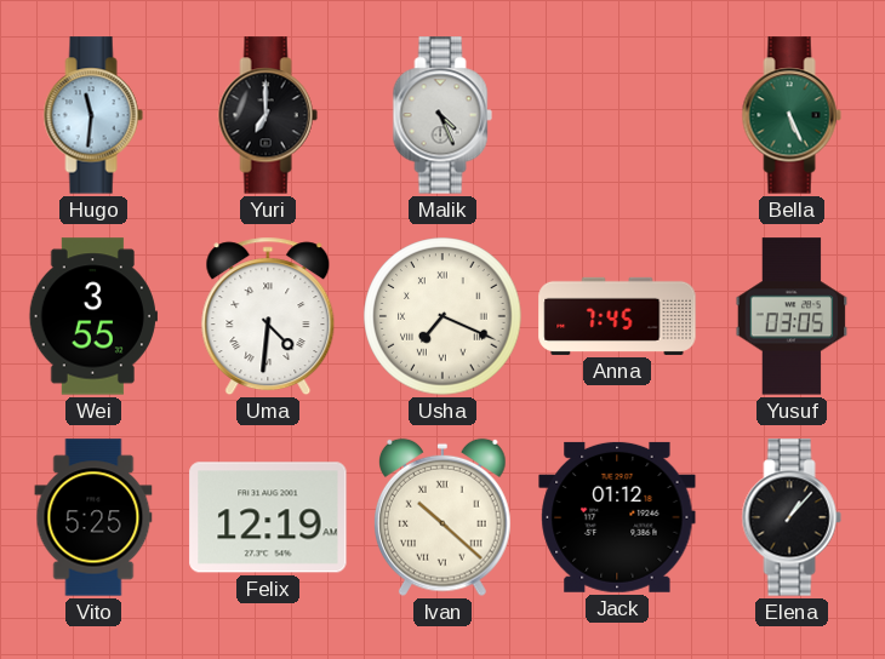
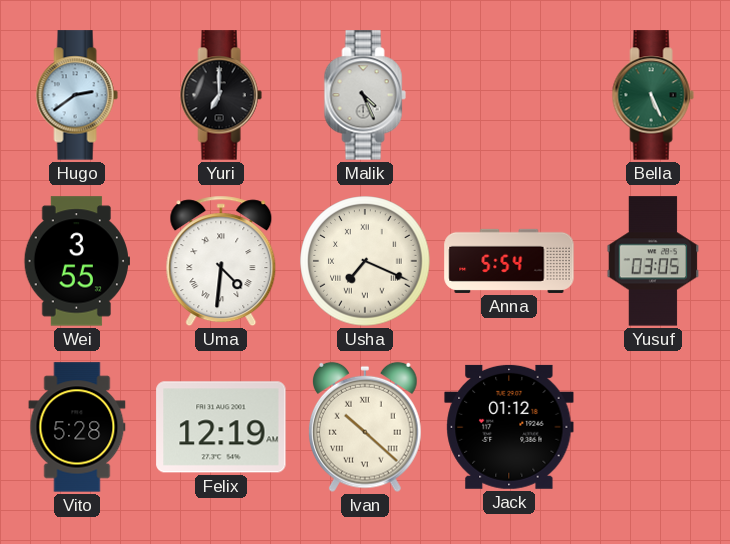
Hugo: 11:31 -> 2:39 (77, 95)
Anna: 7:45 -> 5:54 (509, 261)
Vito: 5:25 -> 5:28 (77, 427)
Elena: 1:07 -> none (792, 517)
